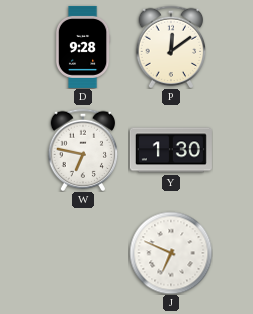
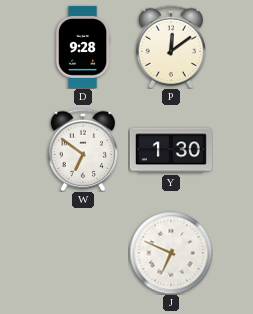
W: 6:47 -> 6:51 (83, 150)
